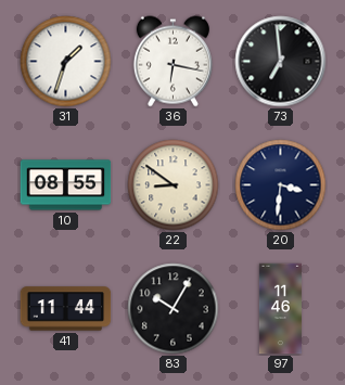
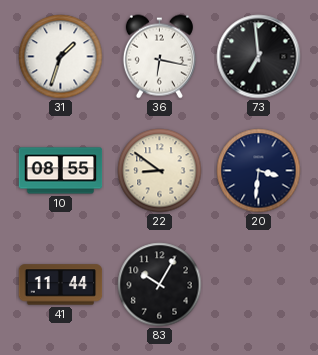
97: 11:46 -> none (280, 309)
